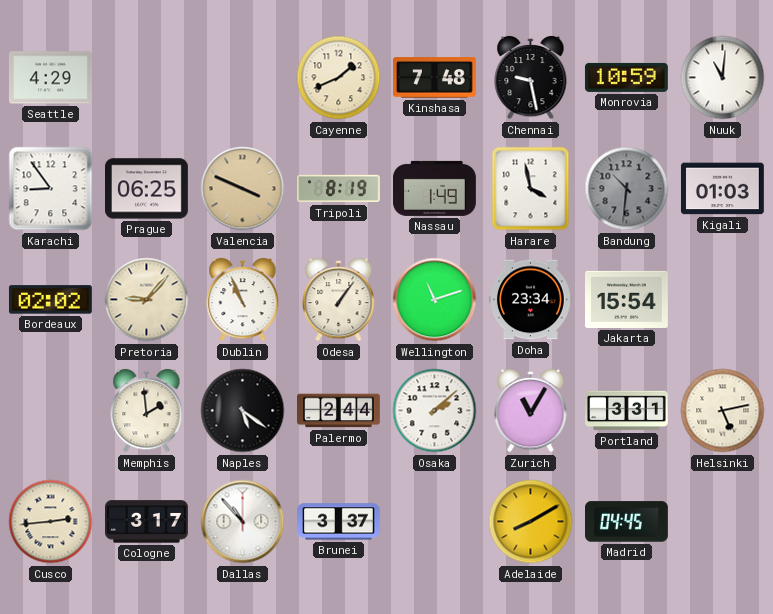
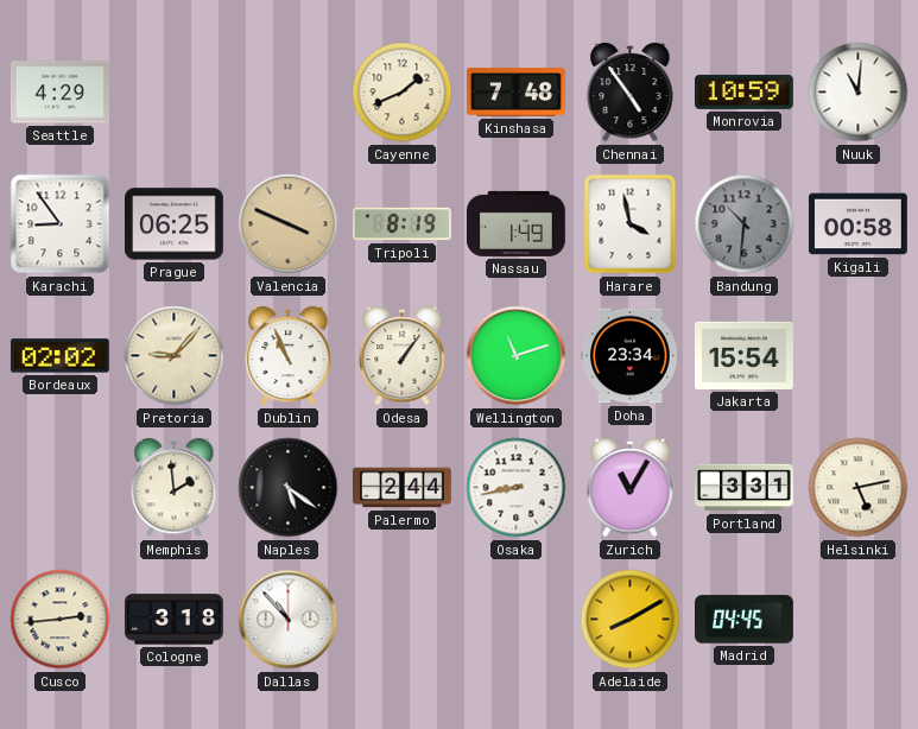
Chennai: 9:28 -> 4:54 (631, 93)
Kigali: 01:03 -> 00:58 (857, 224)
Osaka: 2:08 -> 8:43 (517, 488)
Cologne: 3:17 -> 3:18 (175, 620)
Brunei: 3:37 -> none (339, 522)
